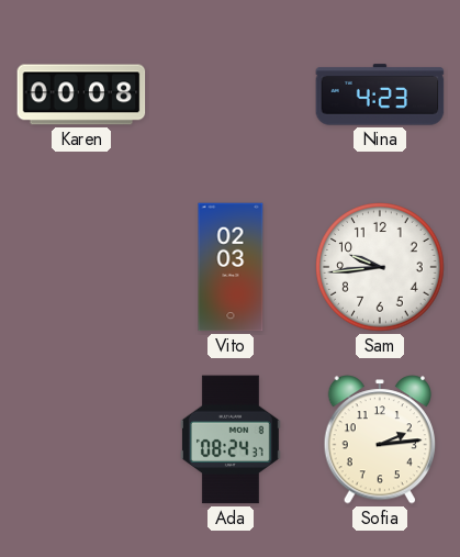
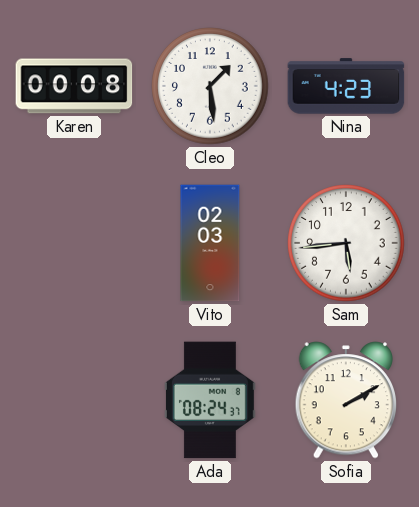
Cleo: none -> 1:29 (210, 86)
Sam: 9:44 -> 5:44 (346, 243)
Sofia: 2:14 -> 2:10 (345, 400)
